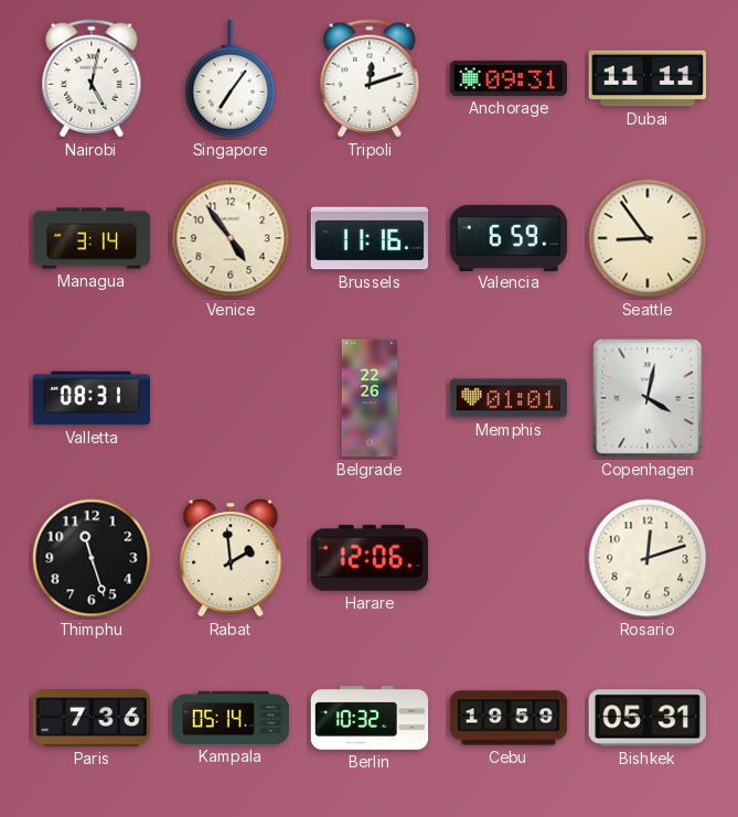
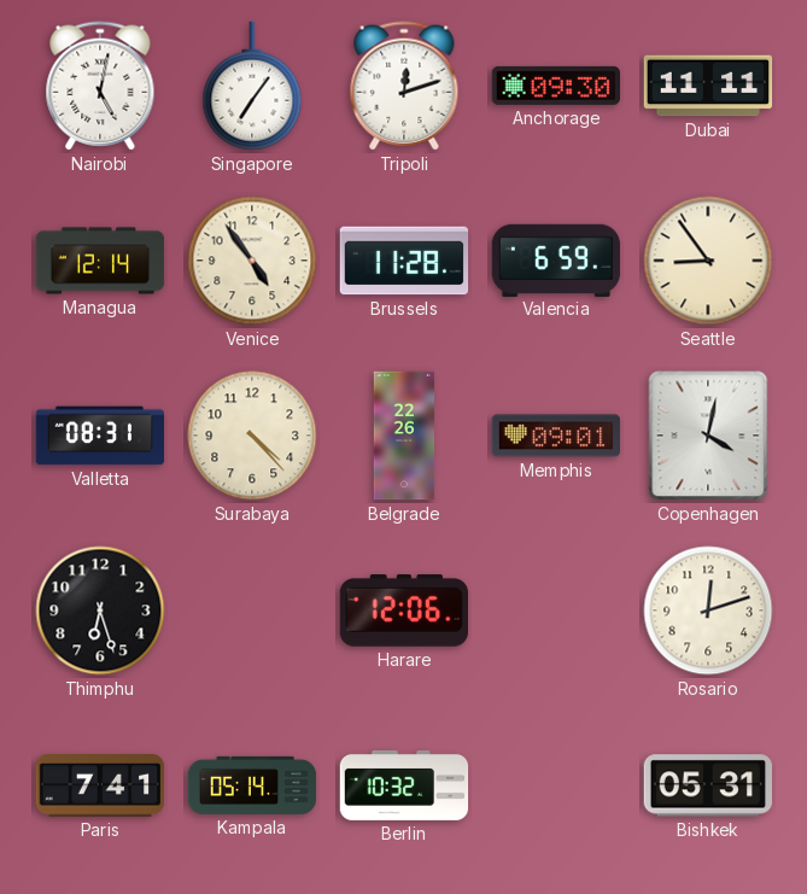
Anchorage: 09:31 -> 09:30 (555, 86)
Managua: 3:14 -> 12:14 (100, 261)
Brussels: 11:16 -> 11:28 (404, 261)
Surabaya: none -> 4:23 (252, 436)
Memphis: 01:01 -> 09:01 (556, 436)
Thimphu: 11:27 -> 6:27 (100, 610)
Rabat: 1:59 -> none (231, 558)
Paris: 7:36 -> 7:41 (99, 787)
Cebu: 19:59 -> none (509, 718)
